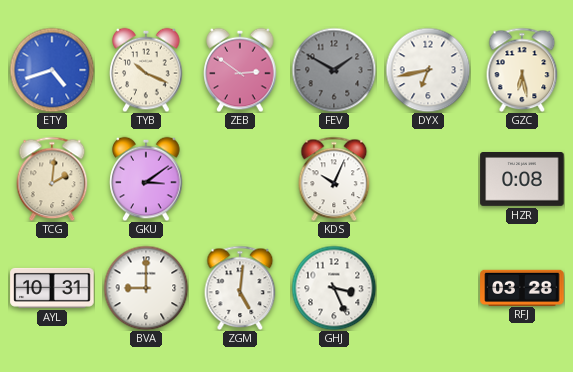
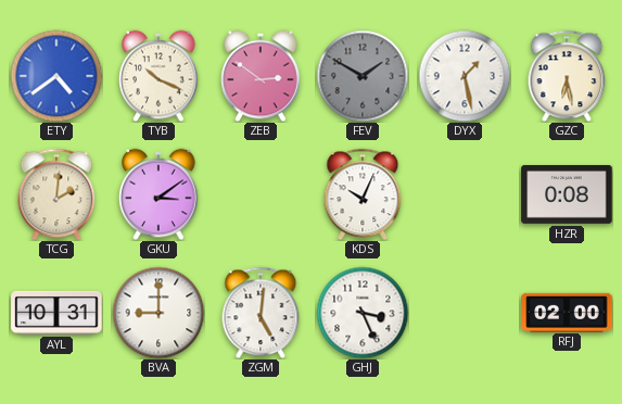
ETY: 4:42 -> 4:39 (56, 76)
DYX: 6:43 -> 1:28 (465, 76)
RFJ: 03:28 -> 02:00 (567, 312)
